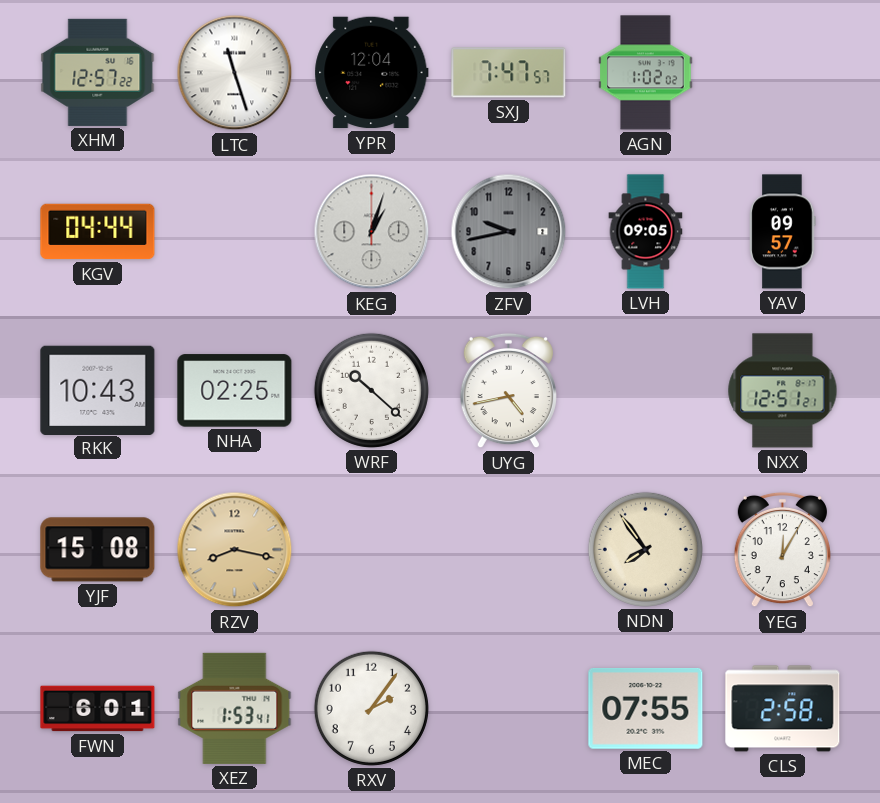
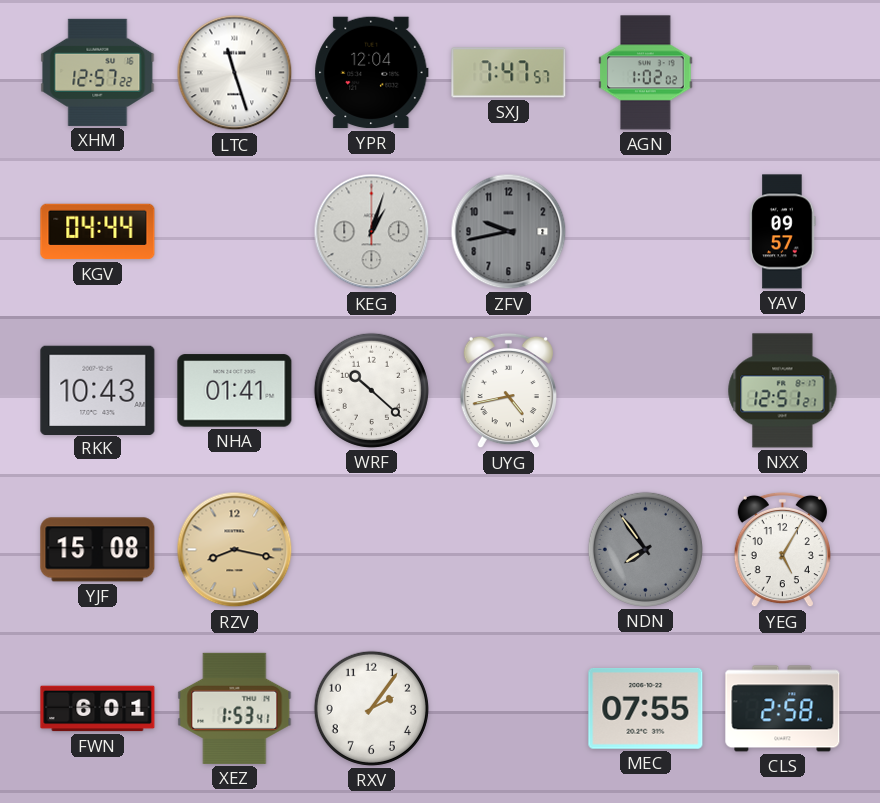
LVH: 09:05 -> none (646, 232)
NHA: 02:25 -> 01:41 (235, 391)
NDN dial: cream -> grey (645, 549)
YEG: 12:05 -> 5:05 (782, 550)
